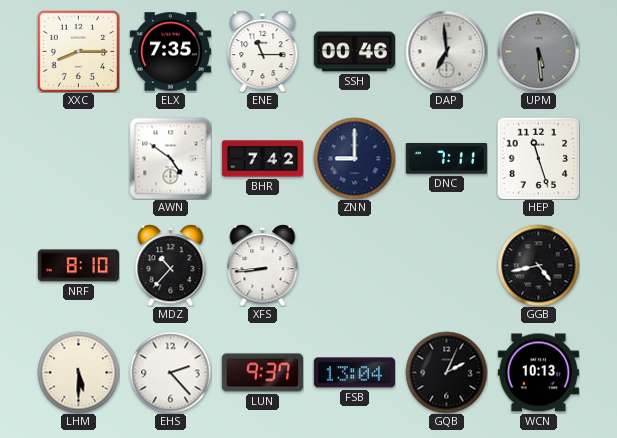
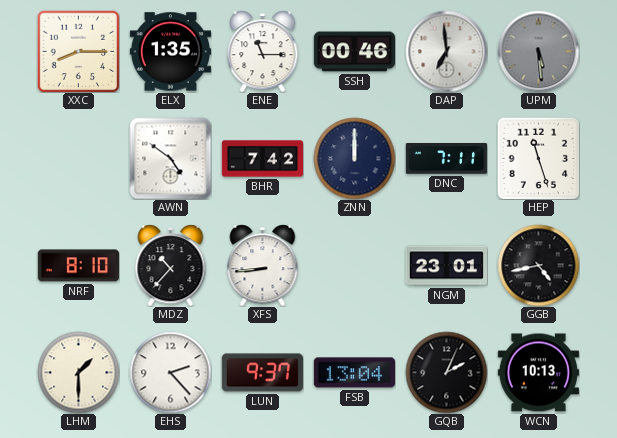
ELX: 7:35 -> 1:35 (170, 52)
ZNN: 9:00 -> 12:00 (354, 158)
NGM: none -> 23:01 (446, 266)
LHM: 5:30 -> 1:30 (78, 372)
